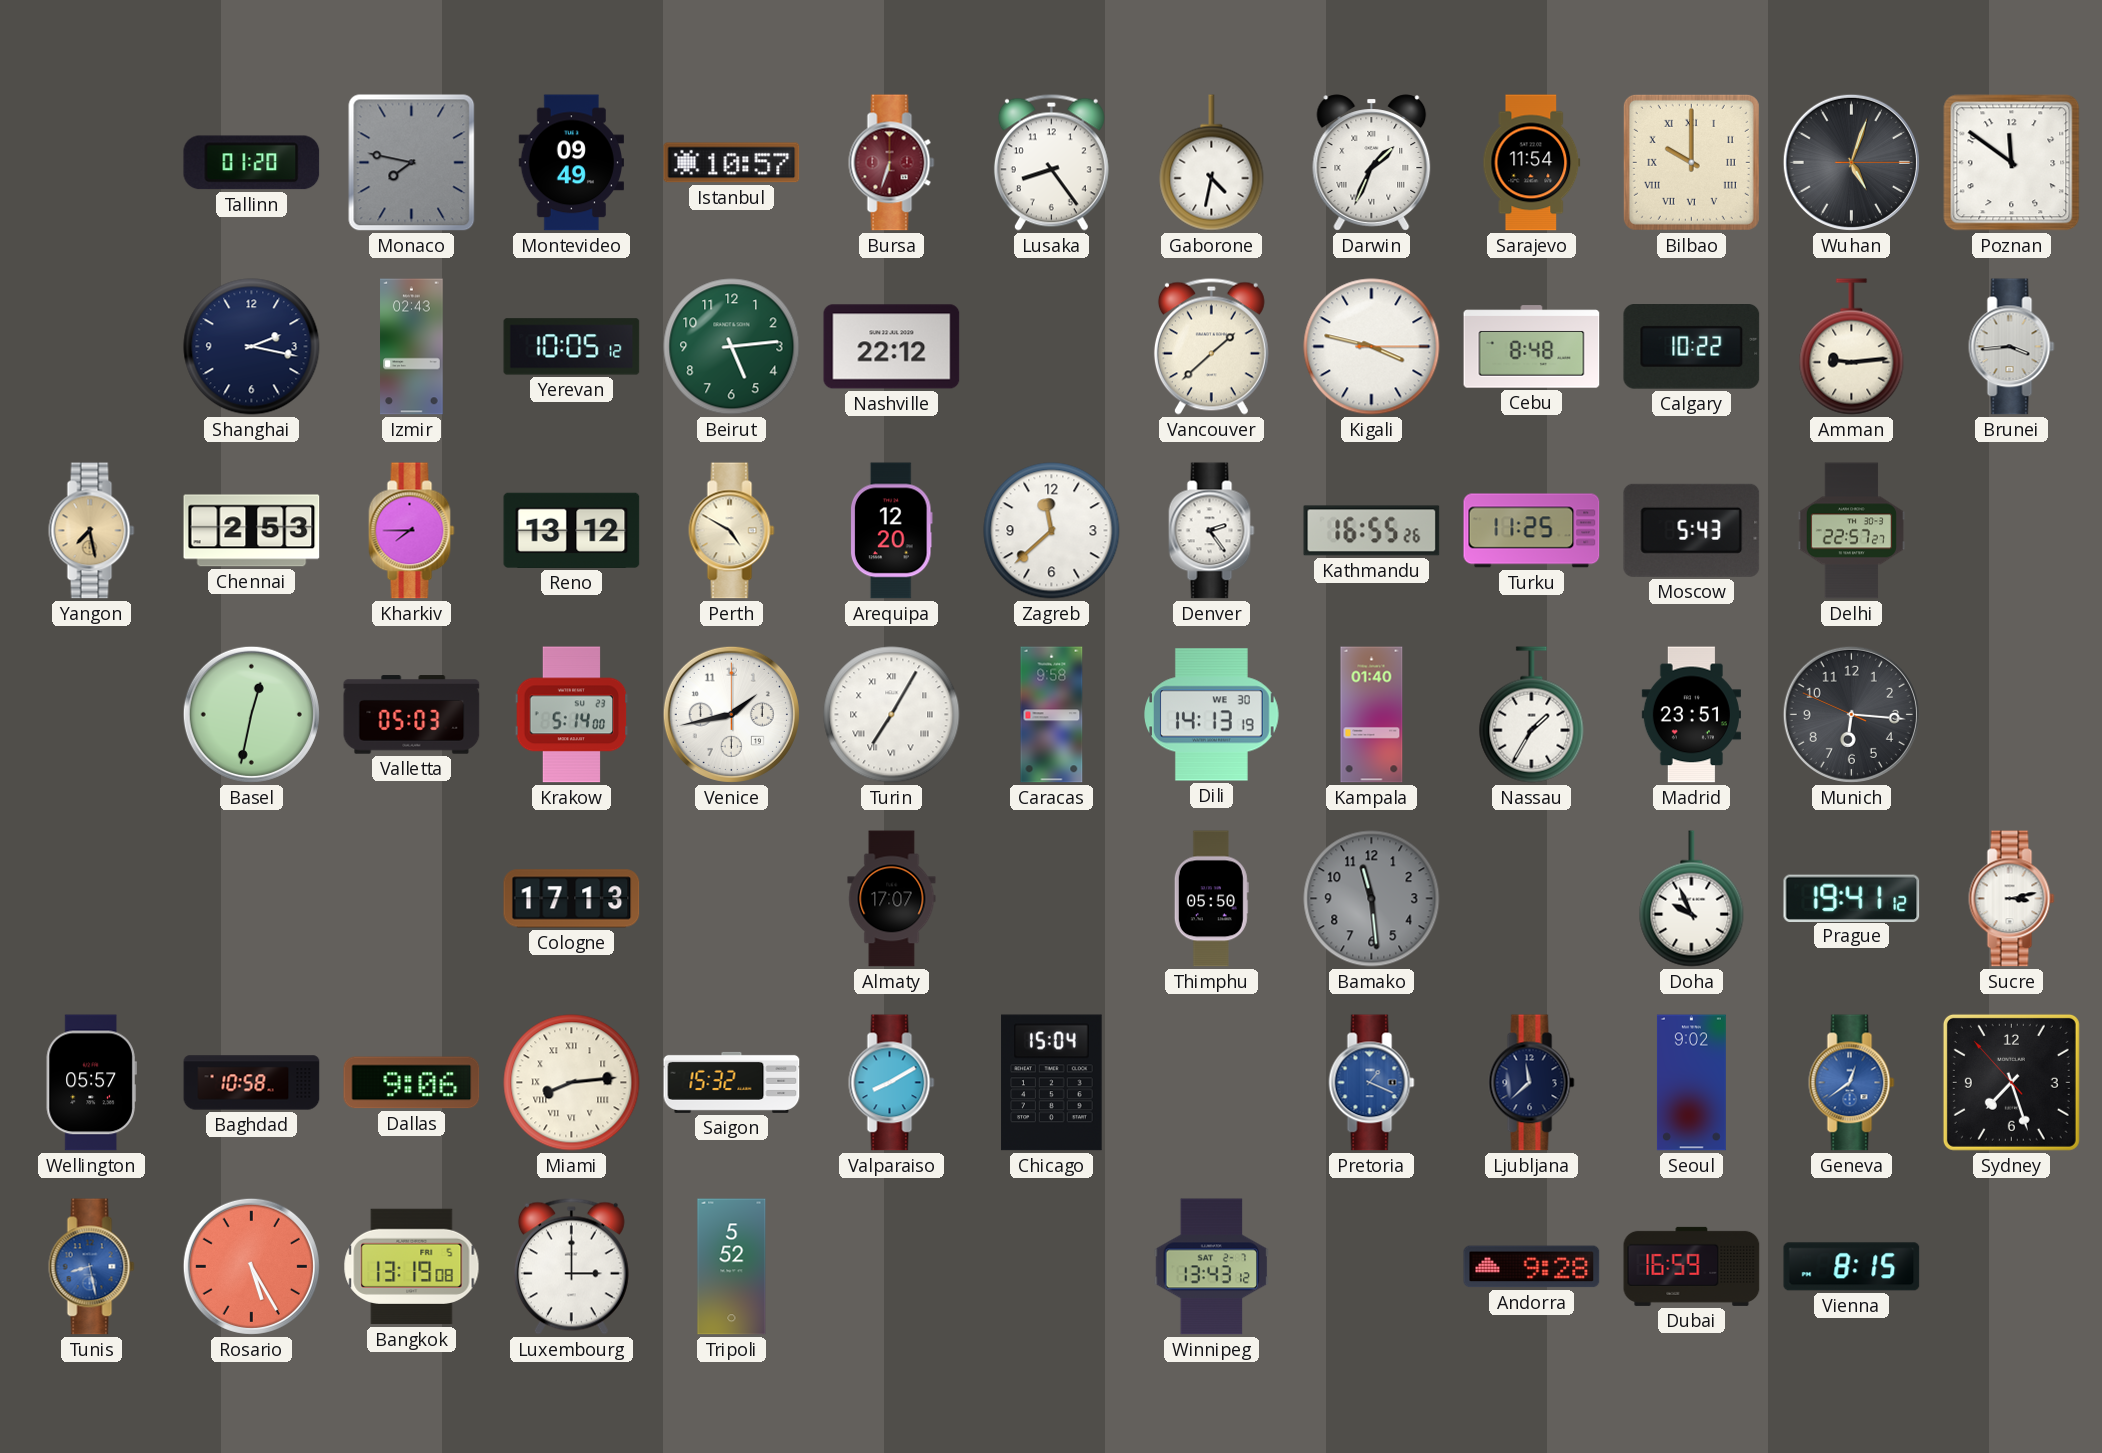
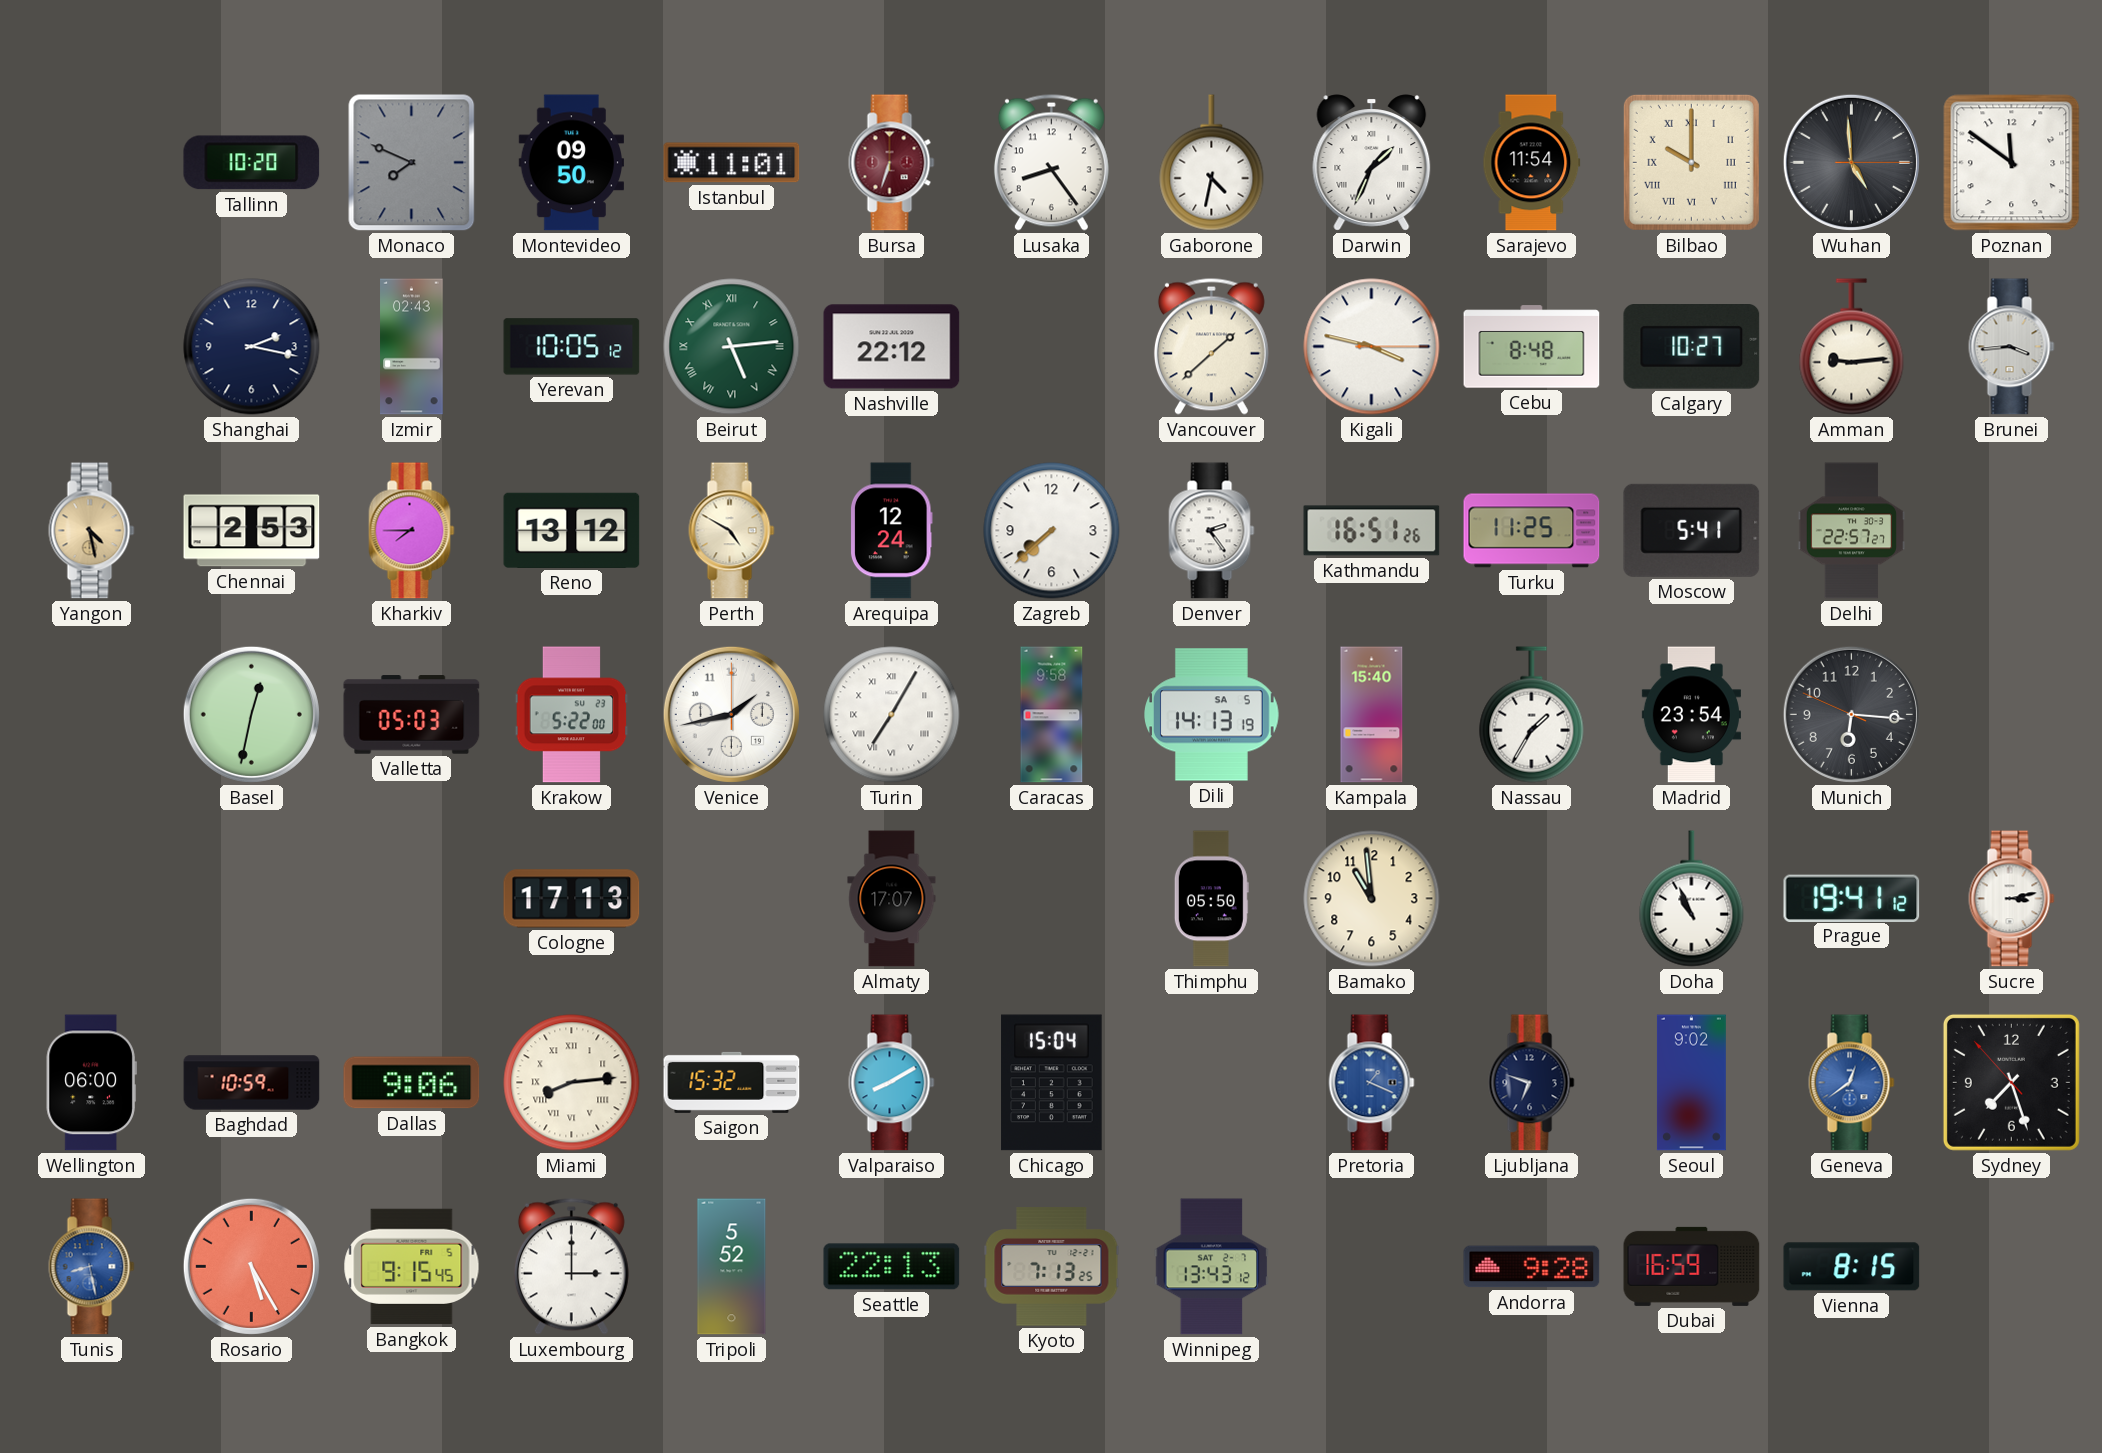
Tallinn: 01:20 -> 10:20 (252, 163)
Monaco: 7:47 -> 7:49 (412, 163)
Montevideo: 09:49 -> 09:50 (571, 163)
Istanbul: 10:57 -> 11:01 (732, 163)
Wuhan: 5:03 -> 4:59 (1851, 162)
Beirut numerals: Arabic -> Roman (732, 347)
Calgary: 10:22 -> 10:27 (1692, 347)
Yangon: 7:28 -> 4:28 (92, 531)
Arequipa: 12:20 -> 12:24 (891, 531)
Zagreb: 11:38 -> 7:38 (1052, 531)
Kathmandu: 16:55 -> 16:51 (1372, 531)
Moscow: 5:43 -> 5:41 (1692, 530)
Krakow: 5:14 -> 5:22 (572, 715)
Dili date: WE 30 -> SA 5 (1212, 715)
Kampala: 01:40 -> 15:40 (1372, 715)
Madrid: 23:51 -> 23:54 (1691, 715)
Bamako: 11:29 -> 10:59 (1372, 899)
Bamako dial: grey -> cream (1372, 899)
Doha: 9:56 -> 10:56 (1692, 899)
Wellington: 05:57 -> 06:00 (91, 1083)
Baghdad: 10:58 -> 10:59 (252, 1083)
Ljubljana: 11:38 -> 6:48 (1532, 1083)
Bangkok: 13:19 -> 9:15 (412, 1267)
Seattle: none -> 22:13 (892, 1267)
Kyoto: none -> 7:13 (1052, 1267)
